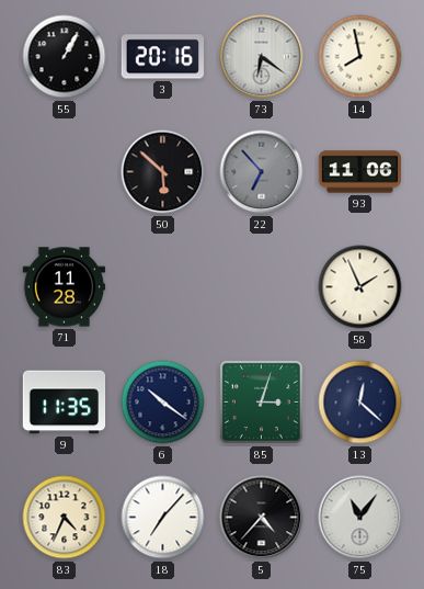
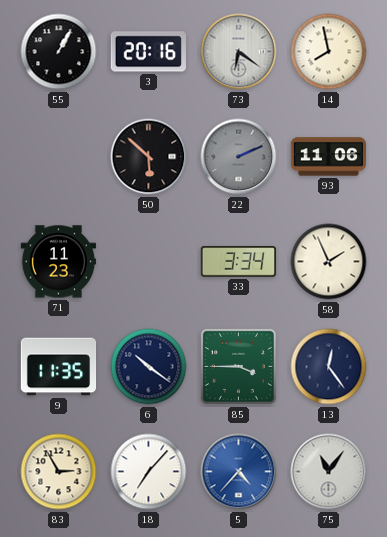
22: 6:53 -> 2:11 (239, 157)
71: 11:28 -> 11:23 (59, 262)
33: none -> 3:34 (239, 262)
85: 3:03 -> 3:45 (238, 366)
13: 12:22 -> 12:24 (329, 367)
83: 4:34 -> 2:55 (59, 472)
5 dial: black -> blue (239, 472)
